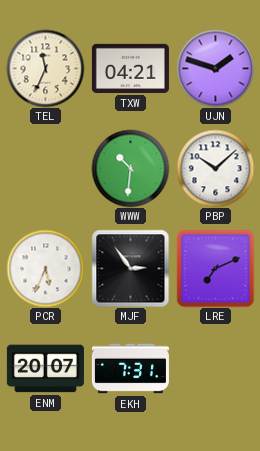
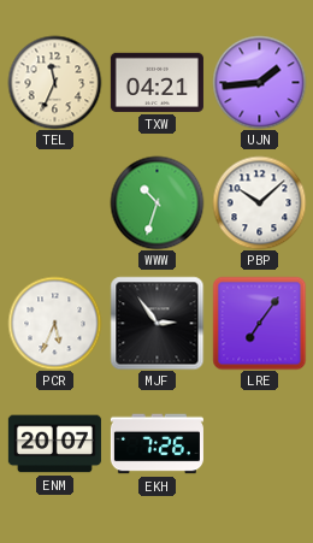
UJN: 1:48 -> 1:44 (259, 82)
WWW: 10:31 -> 10:33 (156, 202)
LRE: 7:11 -> 7:06 (259, 323)
EKH: 7:31 -> 7:26 (156, 444)
